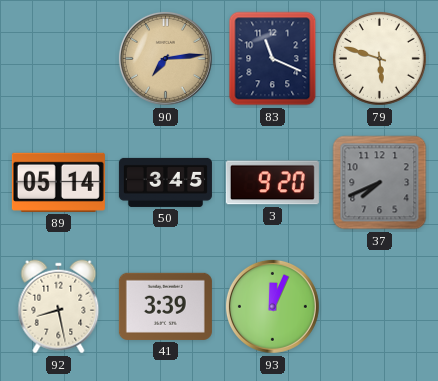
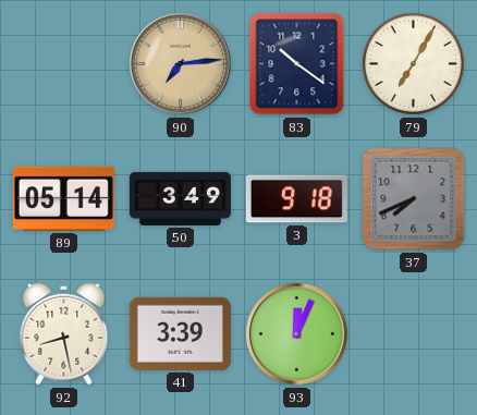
83: 11:19 -> 10:21 (297, 64)
79: 5:48 -> 7:05 (414, 64)
50: 3:45 -> 3:49 (180, 198)
3: 9:20 -> 9:18 (296, 199)
